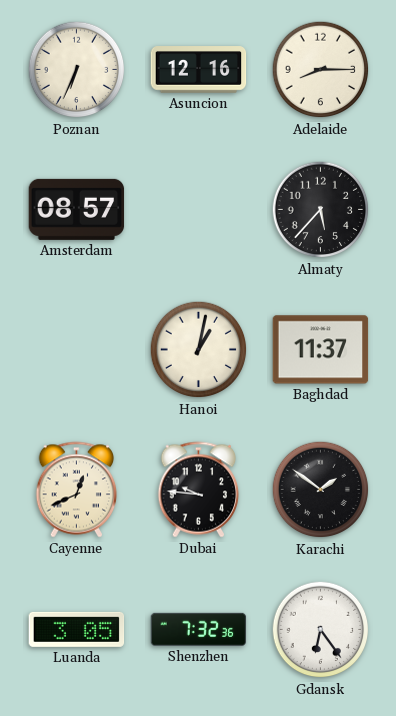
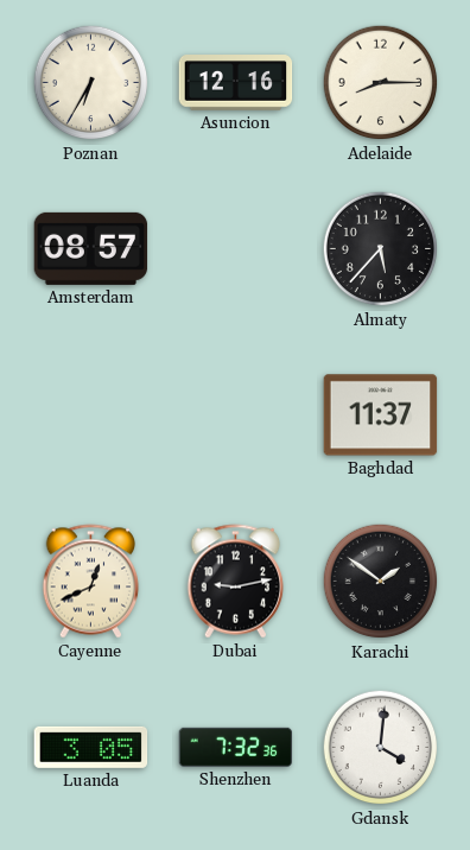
Poznan: 6:34 -> 6:35 (91, 83)
Hanoi: 1:02 -> none (199, 350)
Dubai: 9:46 -> 9:13 (236, 582)
Gdansk: 6:24 -> 4:01 (381, 748)
